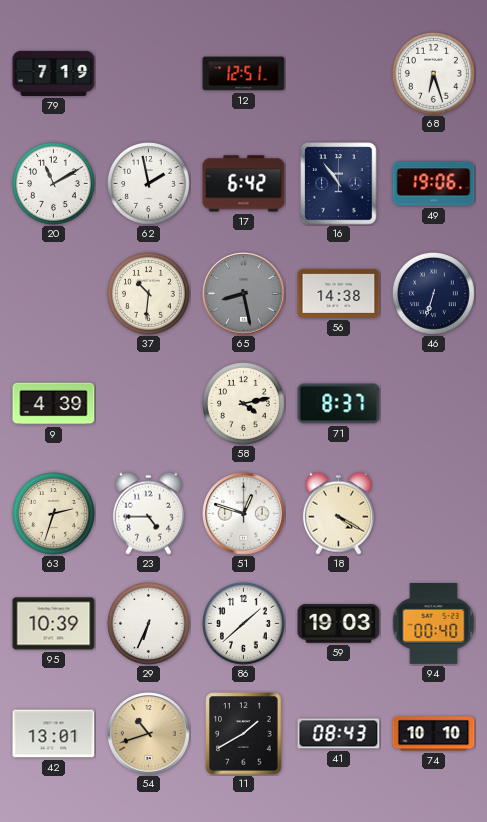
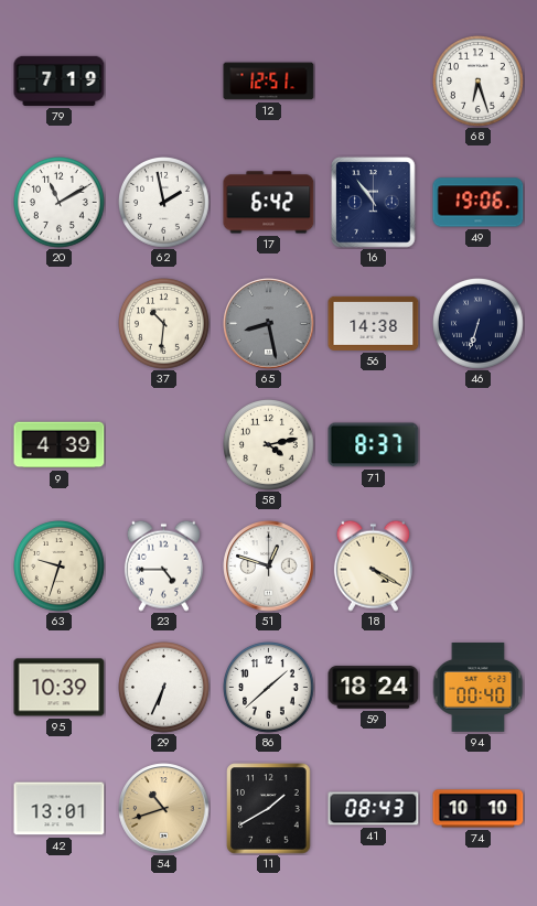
63: 2:33 -> 9:33 (60, 567)
59: 19:03 -> 18:24 (374, 688)
